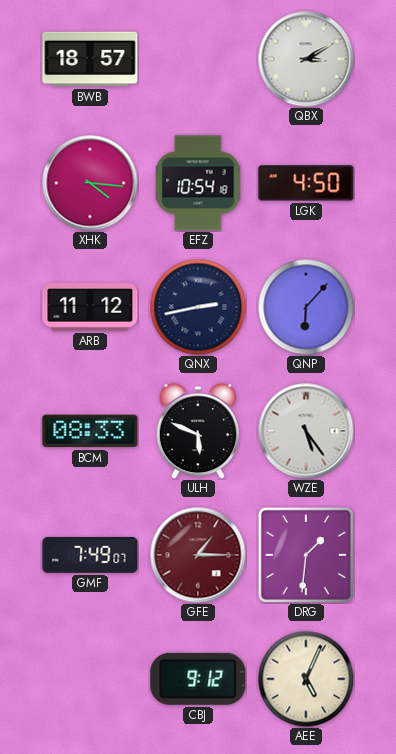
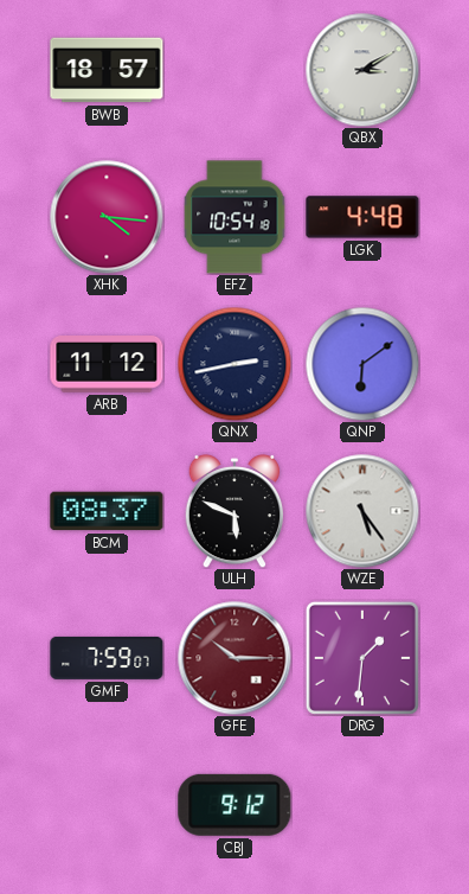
LGK: 4:50 -> 4:48 (362, 217)
QNP: 6:07 -> 6:09 (362, 364)
BCM: 08:33 -> 08:37 (107, 511)
GMF: 7:49 -> 7:59 (107, 658)
GFE: 1:15 -> 10:15 (234, 658)
AEE: 5:04 -> none (306, 679)
